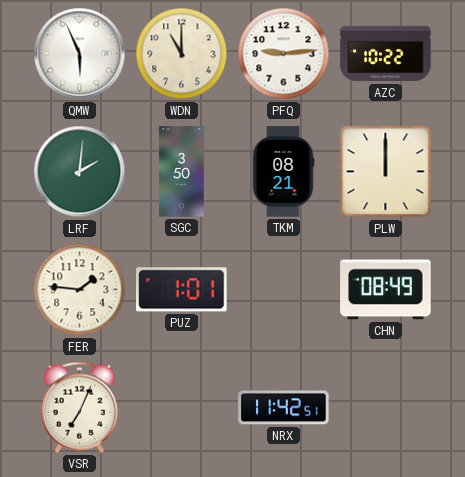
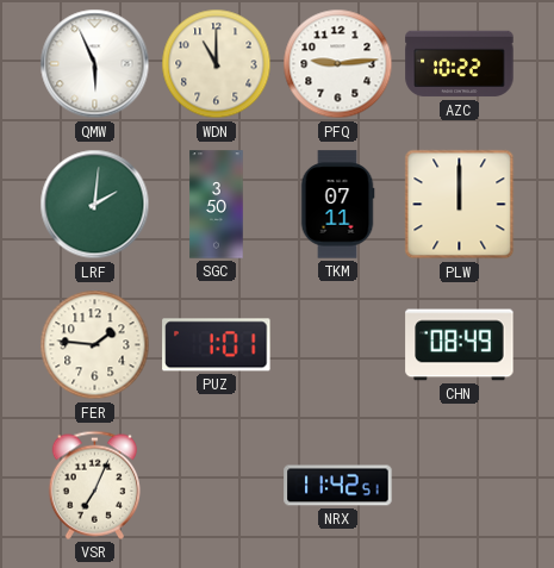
TKM: 08:21 -> 07:11 (337, 205)
